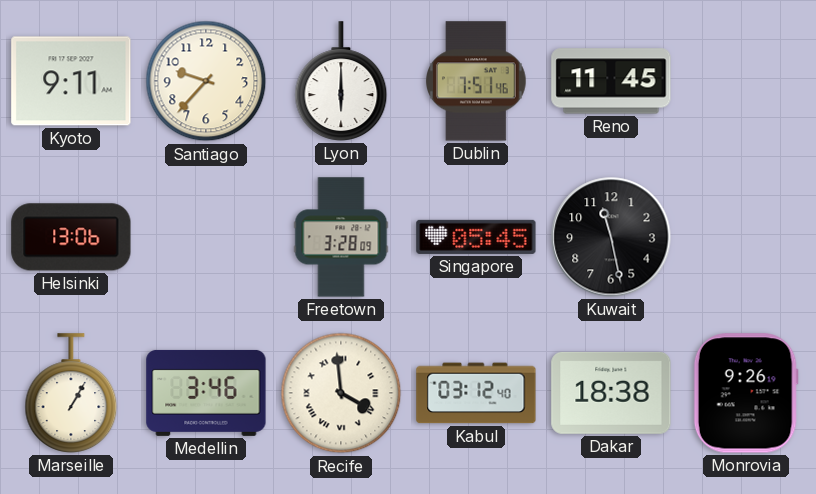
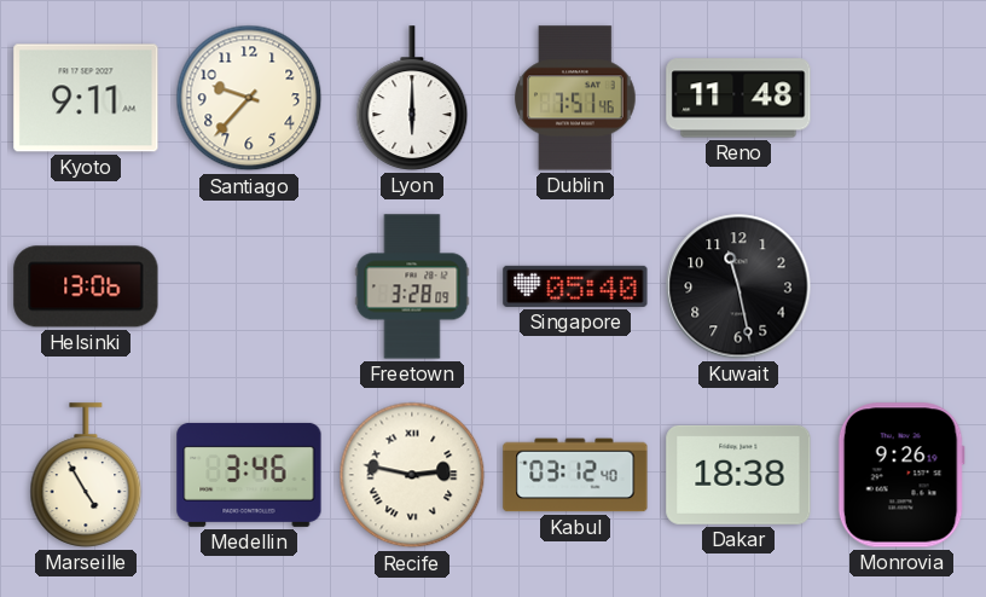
Reno: 11:45 -> 11:48 (738, 98)
Singapore: 05:45 -> 05:40 (575, 286)
Marseille: 1:05 -> 4:55 (86, 475)
Recife: 3:59 -> 2:47 (412, 475)
